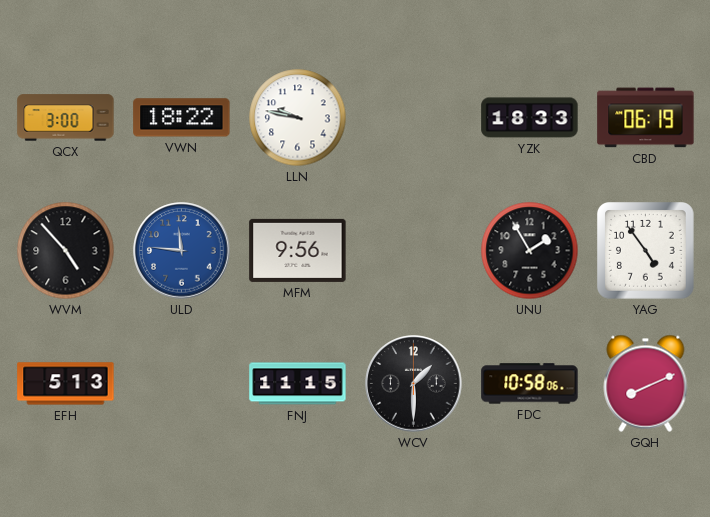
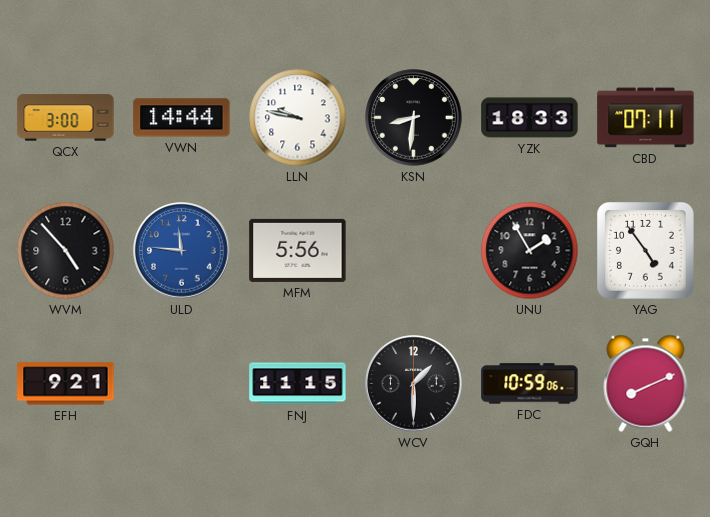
VWN: 18:22 -> 14:44 (182, 118)
KSN: none -> 8:31 (414, 118)
CBD: 06:19 -> 07:11 (646, 118)
MFM: 9:56 -> 5:56 (298, 250)
EFH: 5:13 -> 9:21 (66, 384)
FDC: 10:58 -> 10:59 (530, 384)
